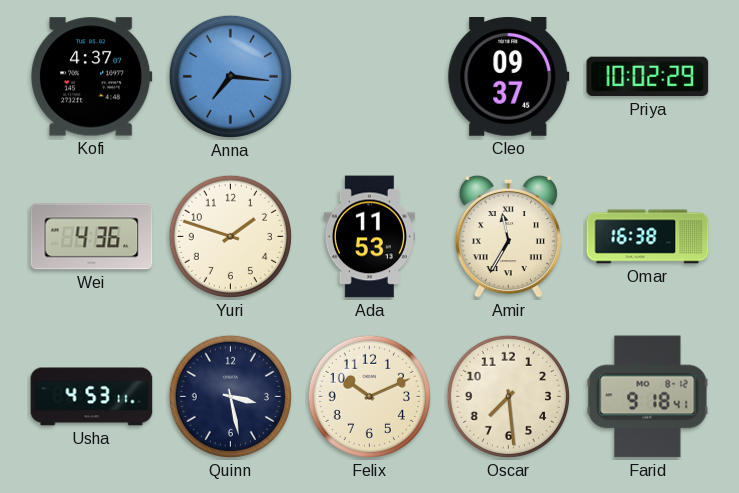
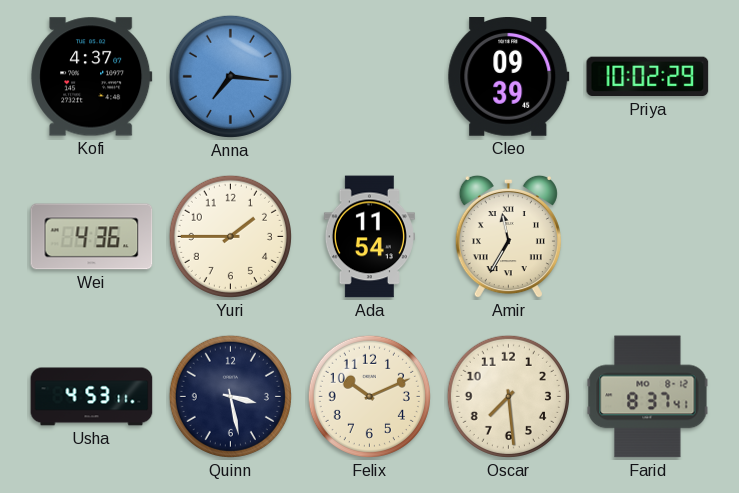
Cleo: 09:37 -> 09:39 (509, 77)
Yuri: 1:48 -> 1:45 (230, 236)
Ada: 11:53 -> 11:54 (369, 237)
Omar: 16:38 -> none (648, 237)
Farid: 9:18 -> 8:37 (648, 397)
